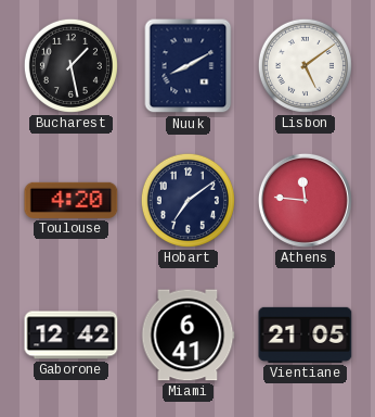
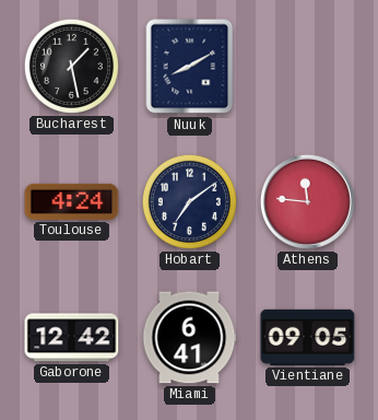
Lisbon: 5:09 -> none (305, 65)
Toulouse: 4:20 -> 4:24 (72, 201)
Vientiane: 21:05 -> 09:05 (308, 337)
